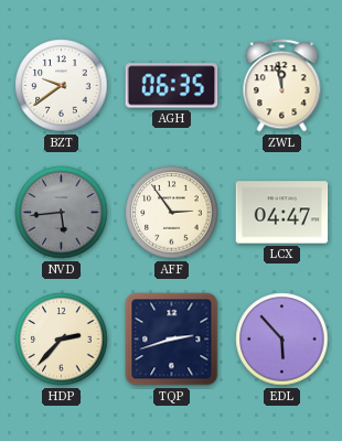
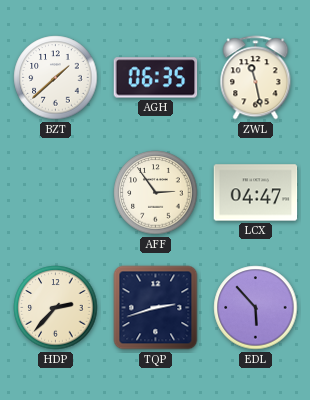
BZT: 9:39 -> 1:38 (56, 78)
ZWL: 11:58 -> 11:28 (256, 78)
NVD: 5:44 -> none (62, 213)
